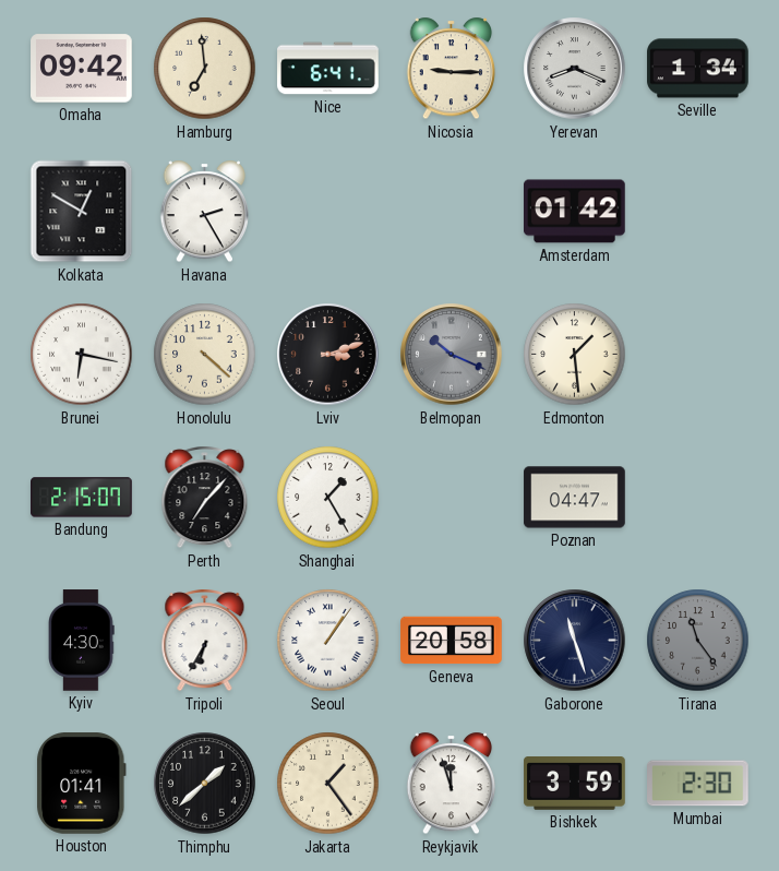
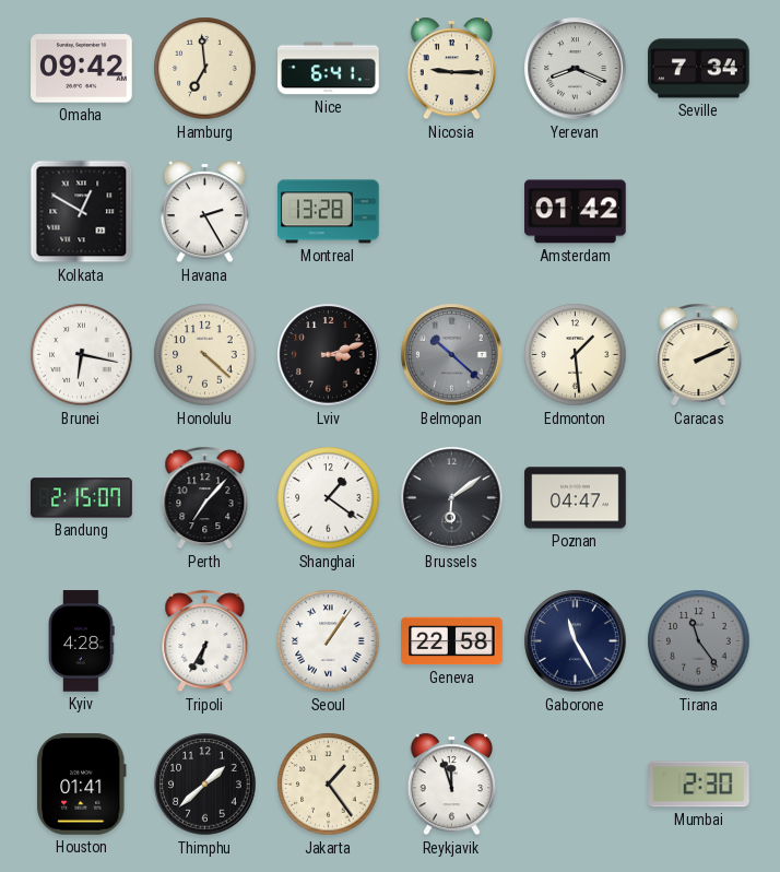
Seville: 1:34 -> 7:34 (699, 69)
Montreal: none -> 13:28 (329, 212)
Belmopan: 10:19 -> 10:22 (452, 355)
Caracas: none -> 2:11 (699, 355)
Shanghai: 1:25 -> 1:21 (329, 498)
Brussels: none -> 6:09 (452, 498)
Kyiv: 4:30 -> 4:28 (82, 641)
Geneva: 20:58 -> 22:58 (452, 641)
Gaborone: 11:27 -> 11:25 (576, 641)
Bishkek: 3:59 -> none (575, 784)
